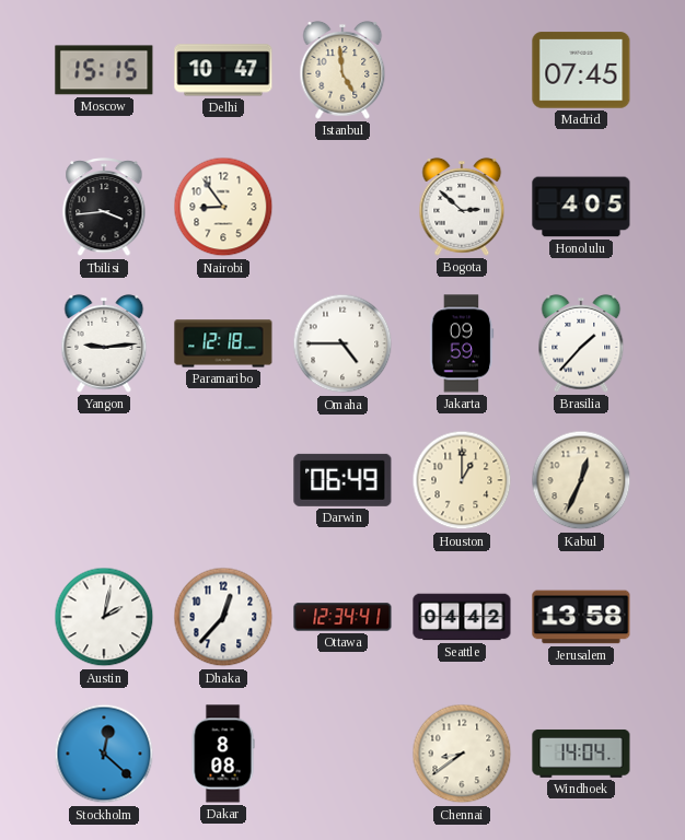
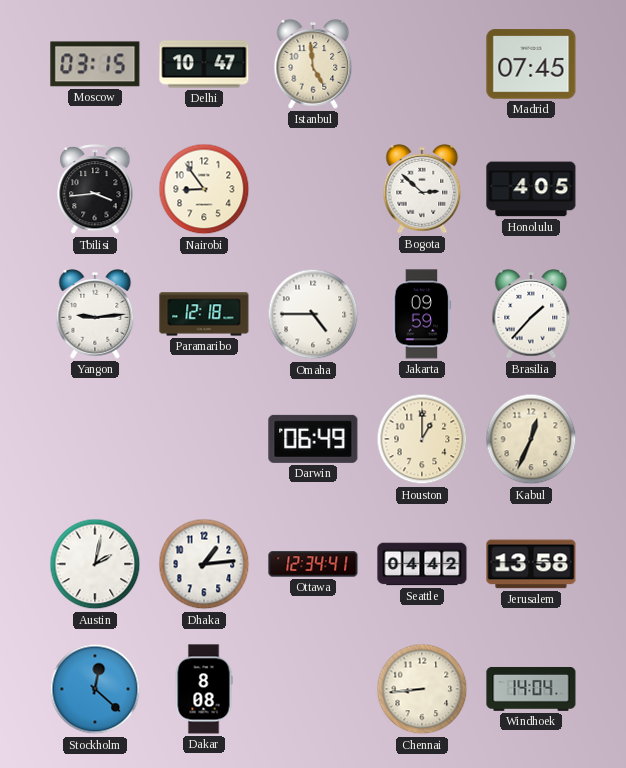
Moscow: 15:15 -> 03:15 (95, 64)
Dhaka: 12:37 -> 1:14 (204, 564)
Chennai: 8:39 -> 8:44 (422, 689)
